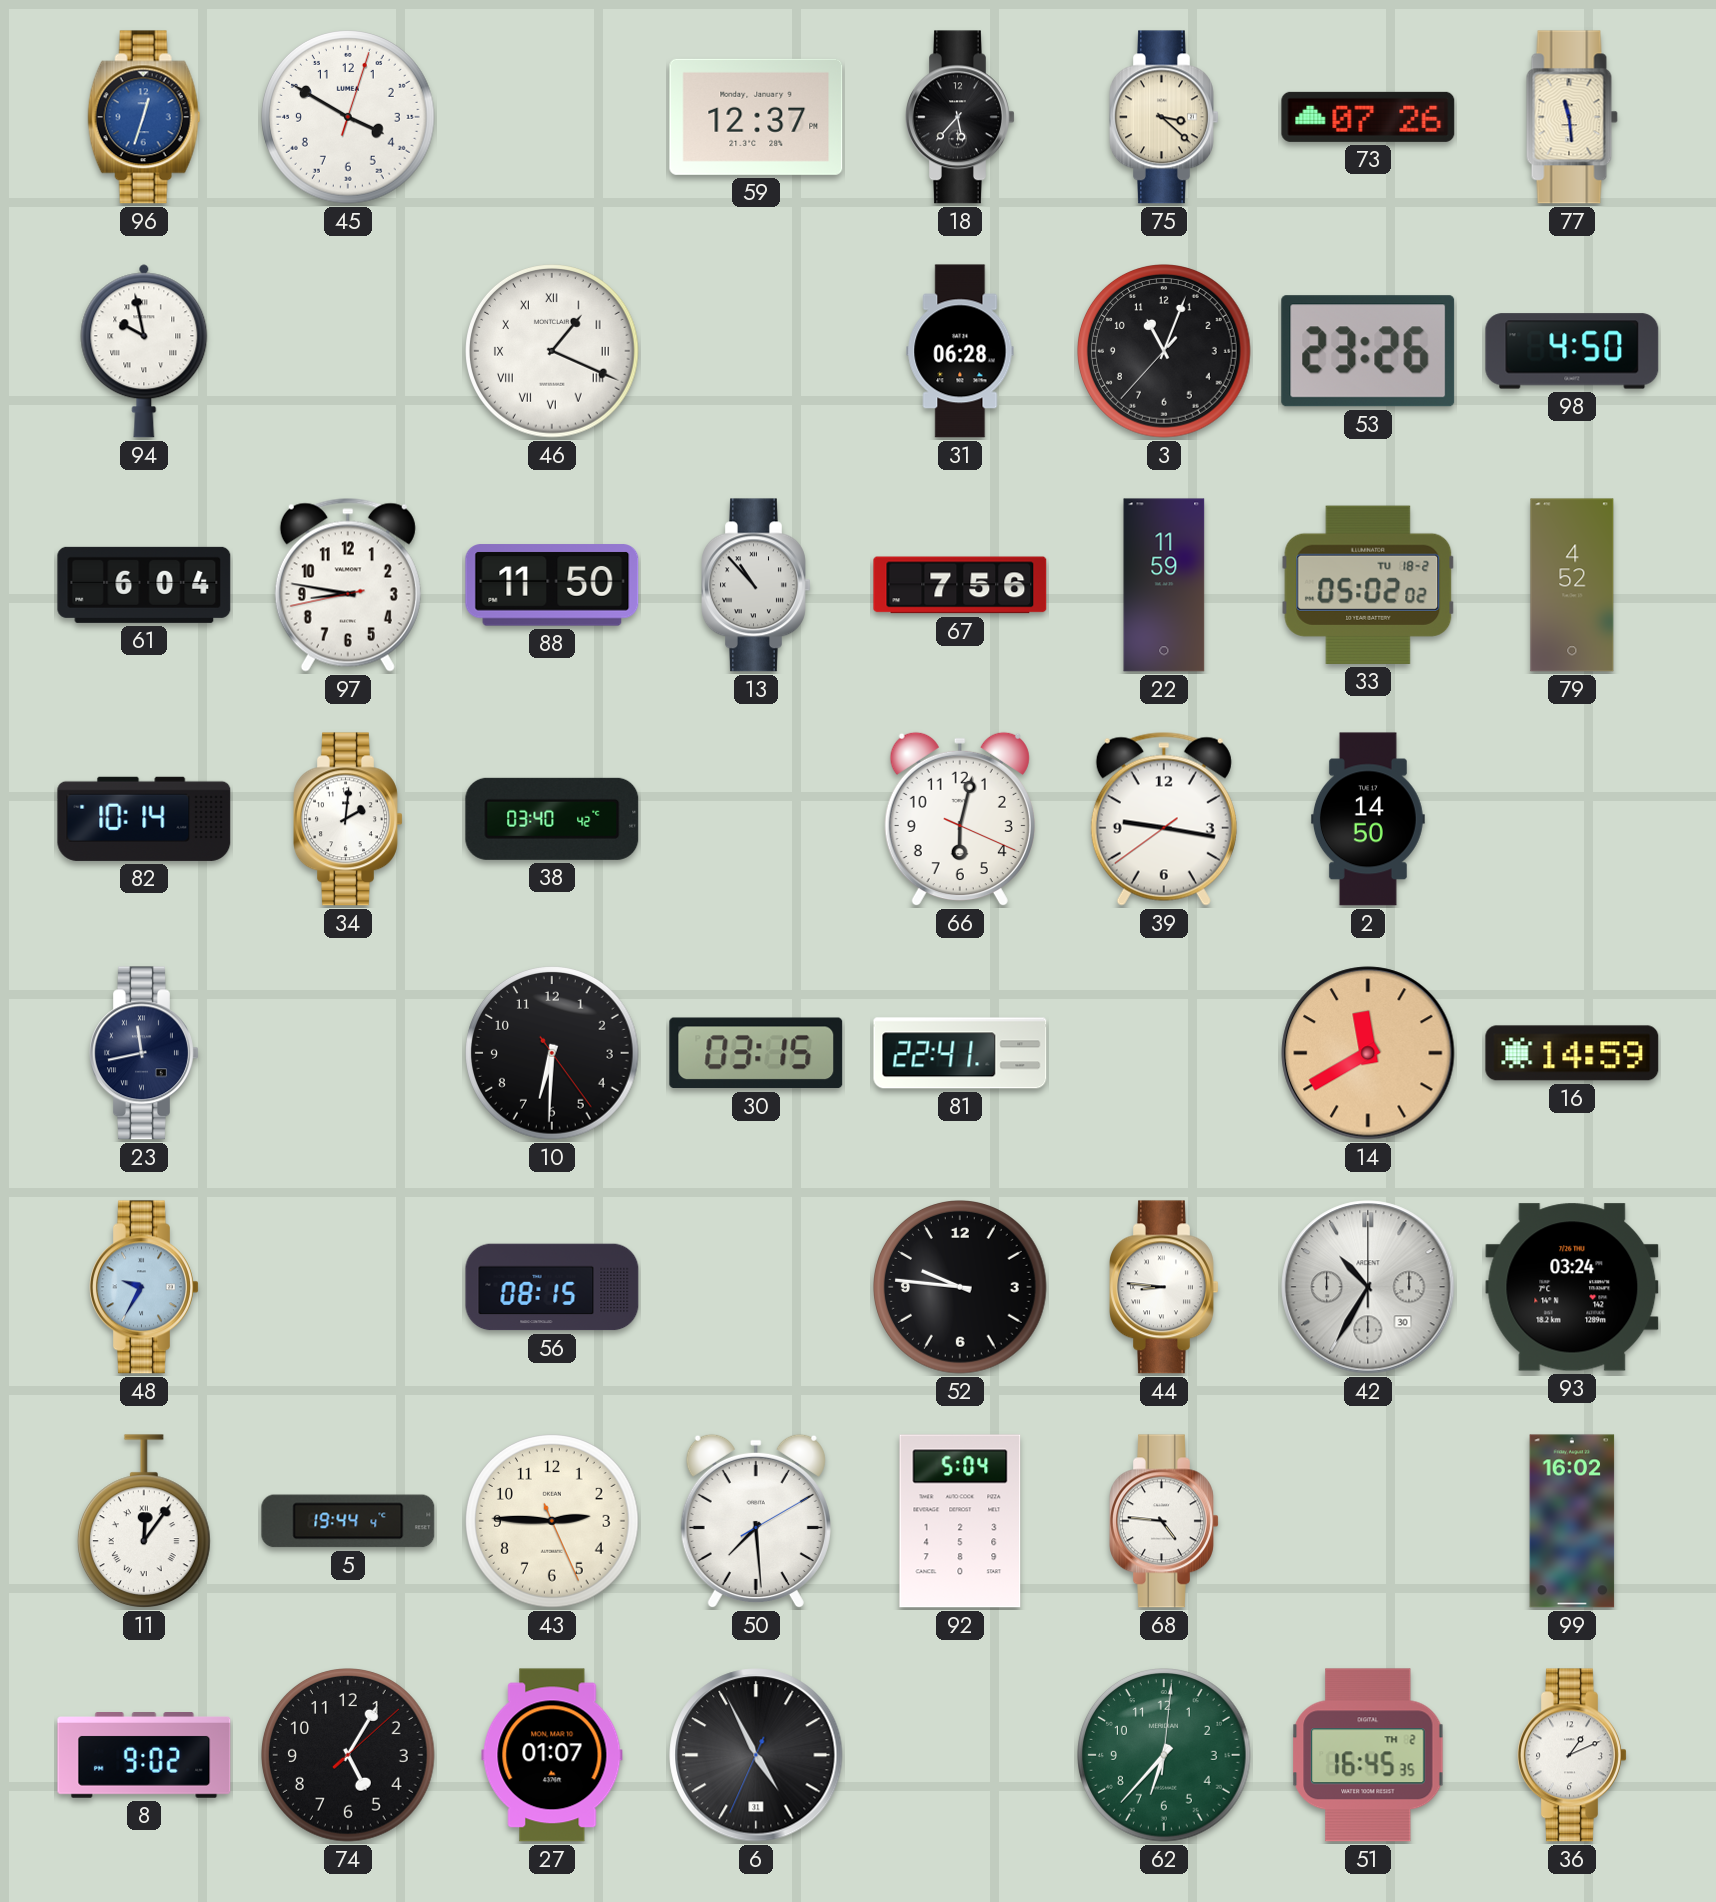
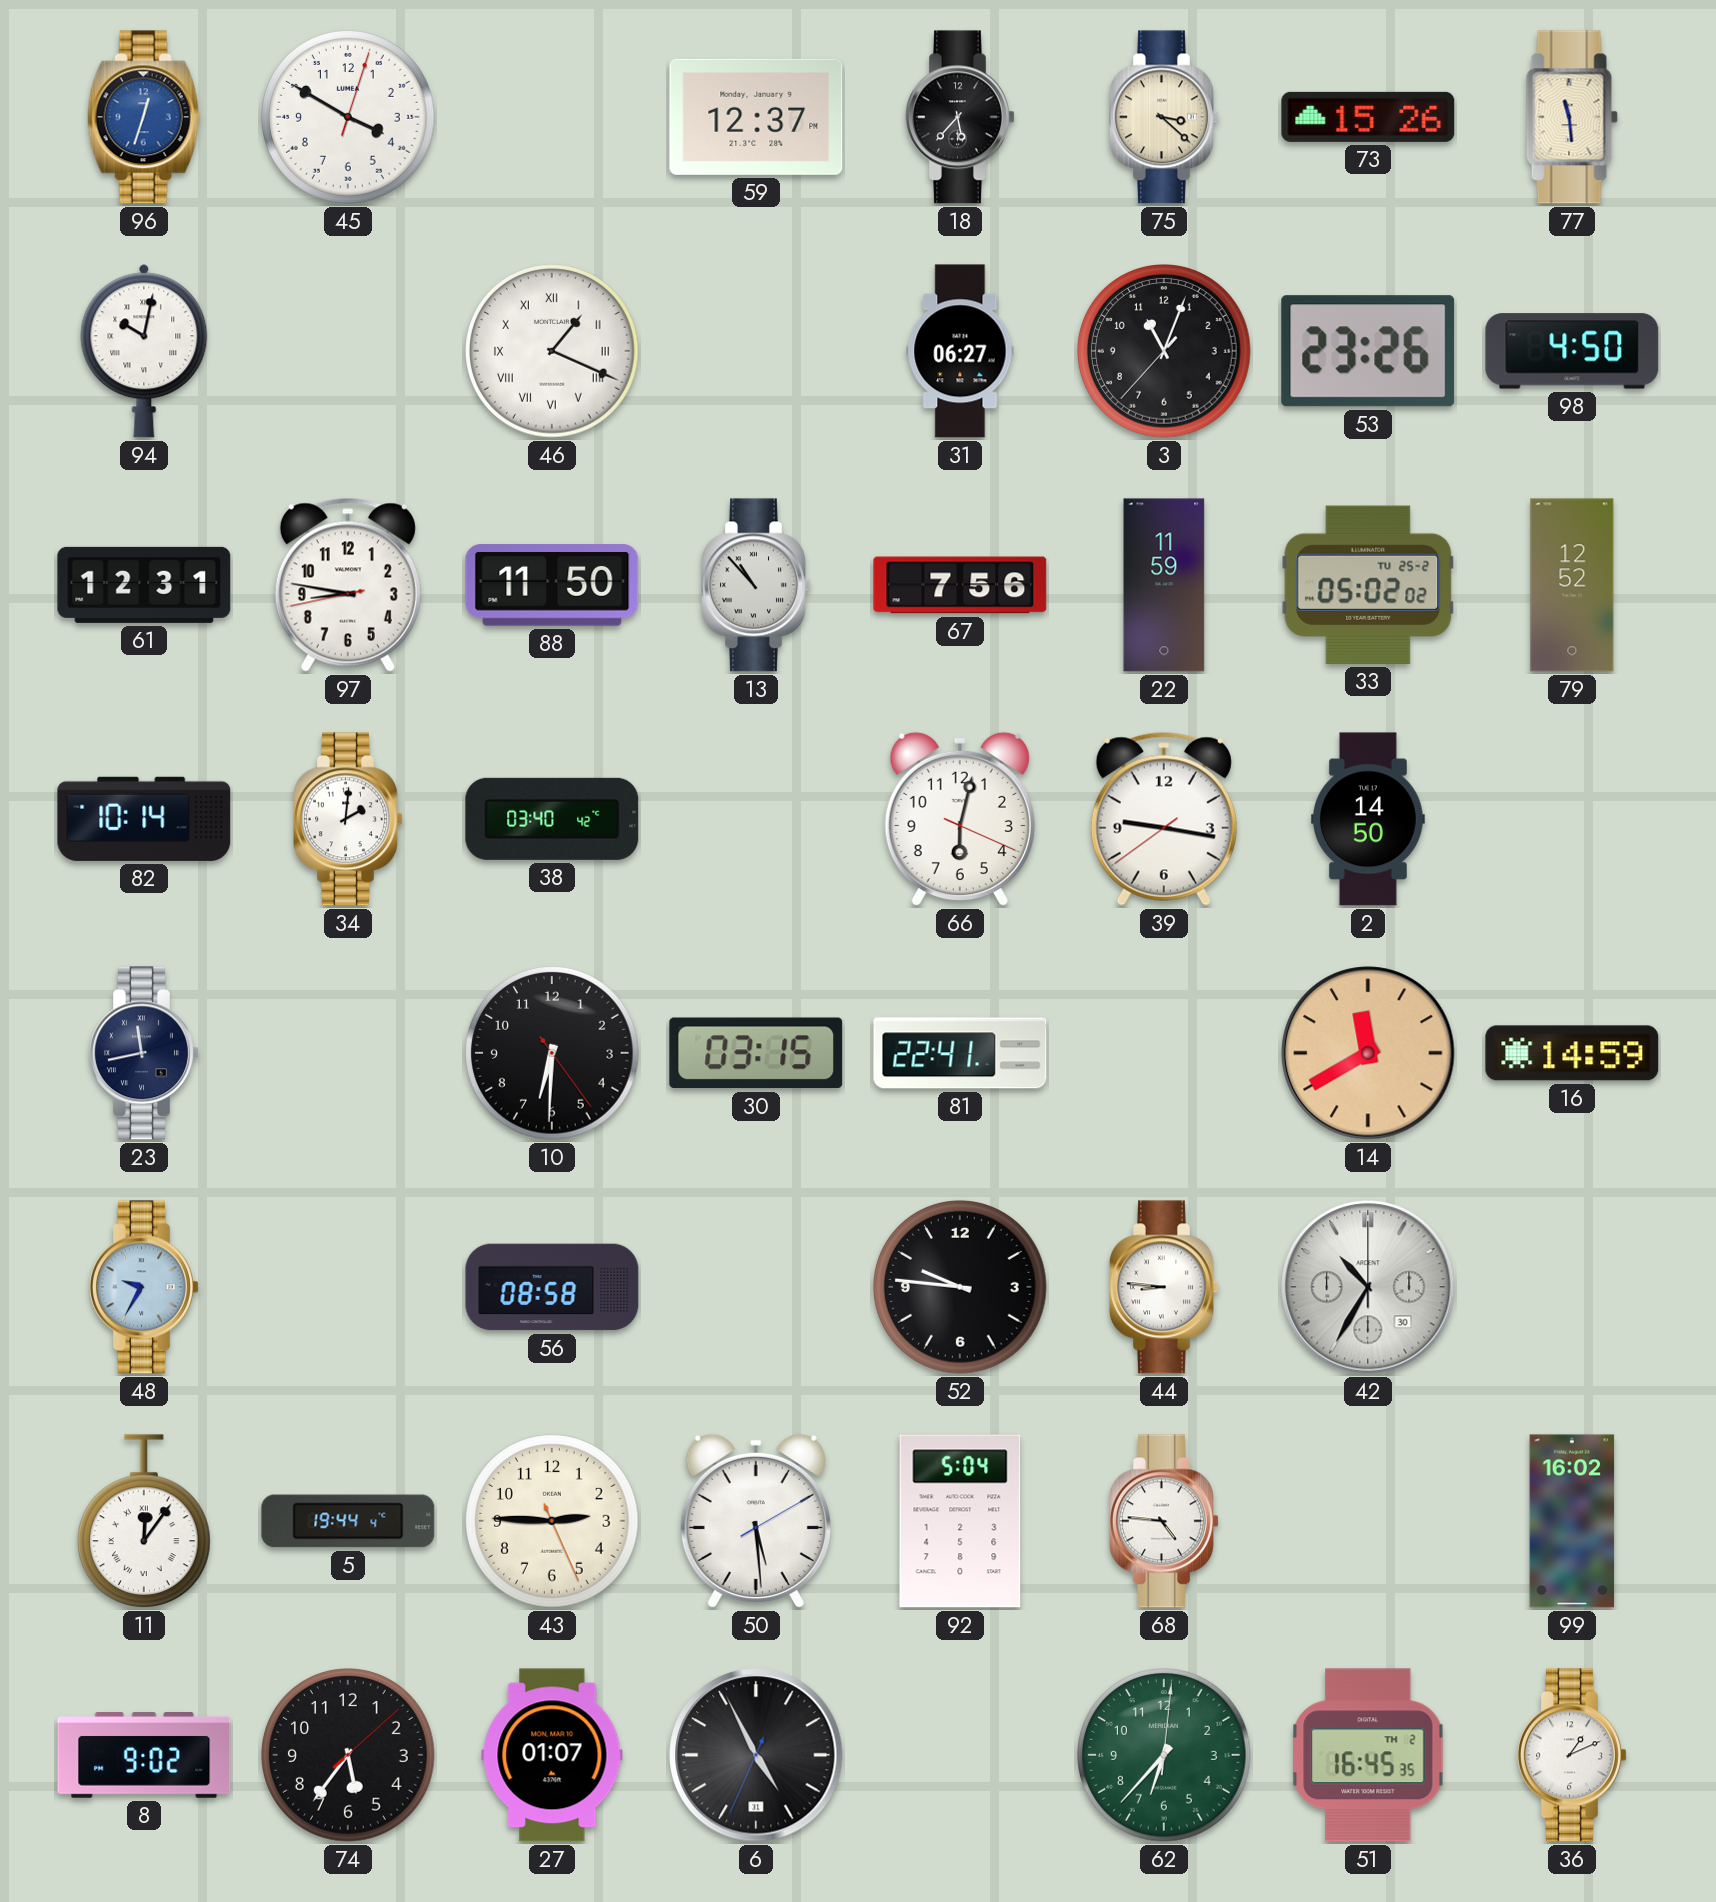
73: 07:26 -> 15:26 (1368, 117)
94: 9:58 -> 10:02 (144, 351)
31: 06:28 -> 06:27 (960, 351)
61: 6:04 -> 12:31 (144, 585)
33 date: TU 18-2 -> TU 25-2 (1368, 585)
79: 4:52 -> 12:52 (1572, 585)
56: 08:15 -> 08:58 (552, 1287)
93: 03:24 -> none (1572, 1287)
50: 7:29 -> 5:29 (756, 1521)
74: 5:05 -> 5:36 (349, 1756)
